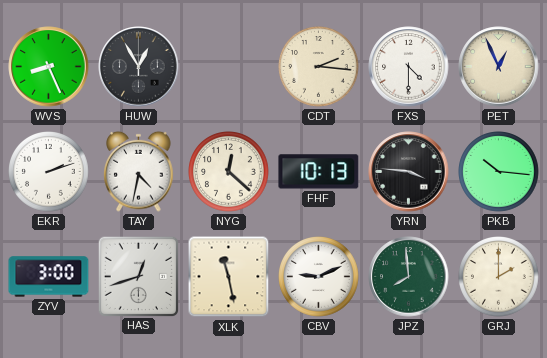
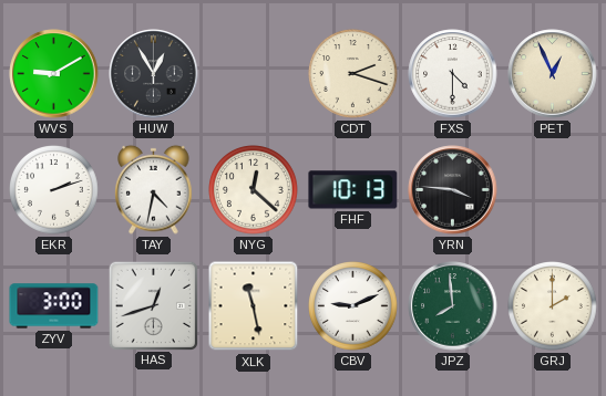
WVS: 8:26 -> 9:10 (54, 74)
CDT: 2:16 -> 2:18 (353, 74)
PKB: 10:16 -> none (499, 172)
